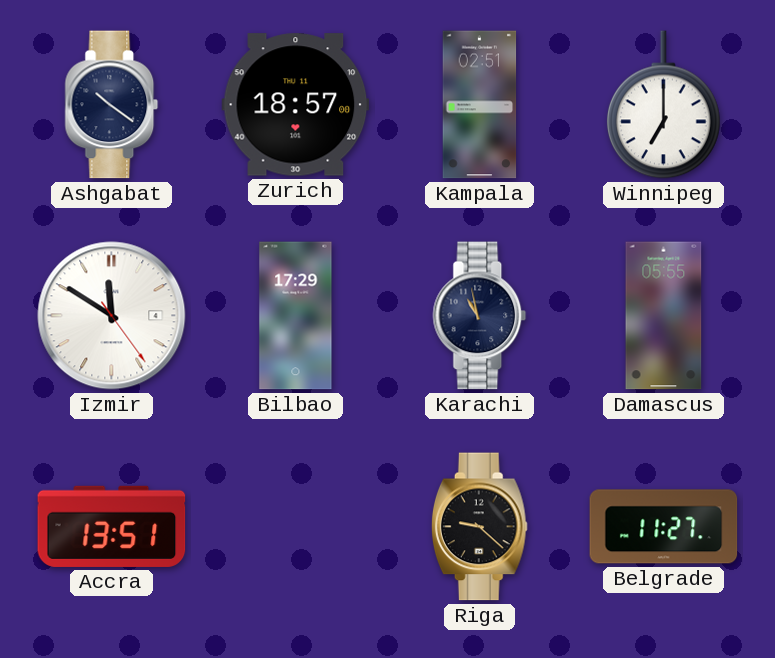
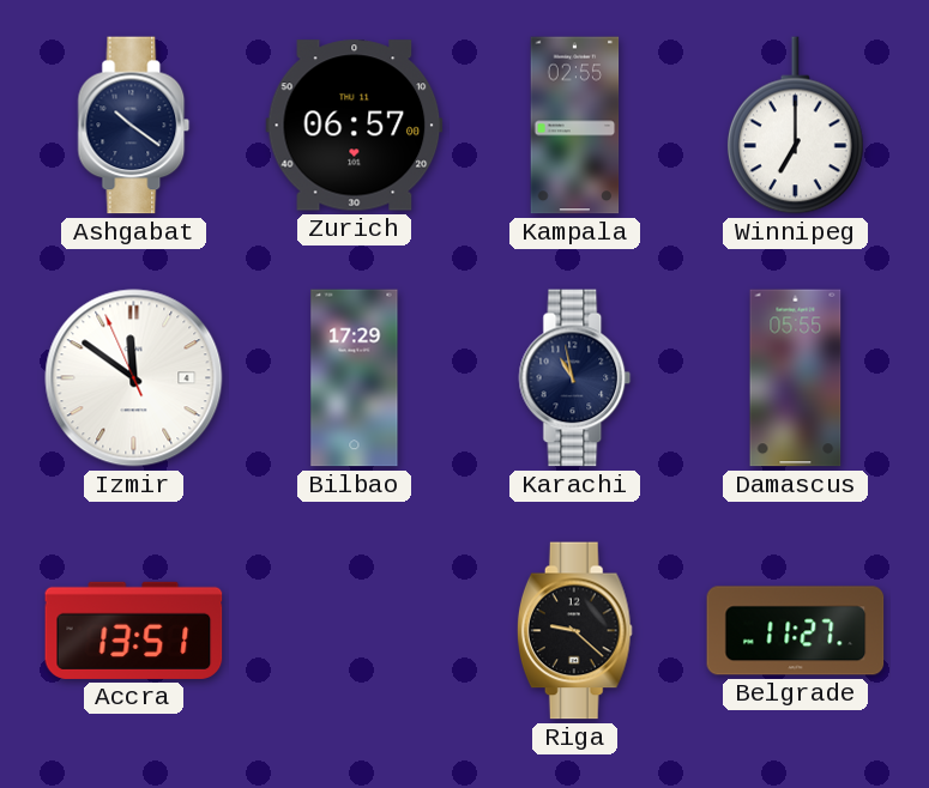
Zurich: 18:57 -> 06:57 (355, 126)
Kampala: 02:51 -> 02:55 (575, 126)
Izmir: 11:50:24 -> 11:50:56 (134, 378)
